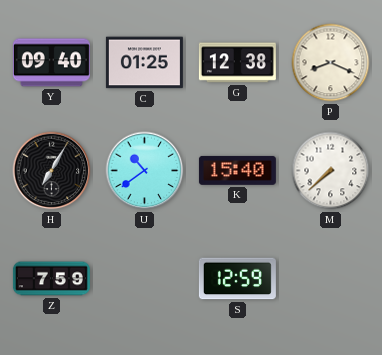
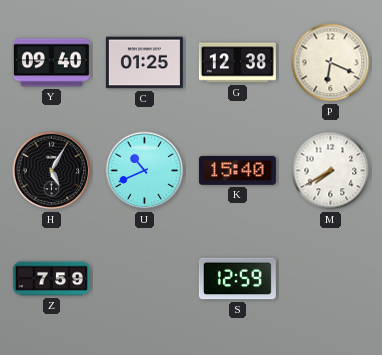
P: 8:19 -> 6:19 (331, 63)
H: 7:05 -> 5:05 (52, 171)
U: 10:39 -> 10:41 (145, 171)
M: 7:38 -> 7:40 (331, 171)
